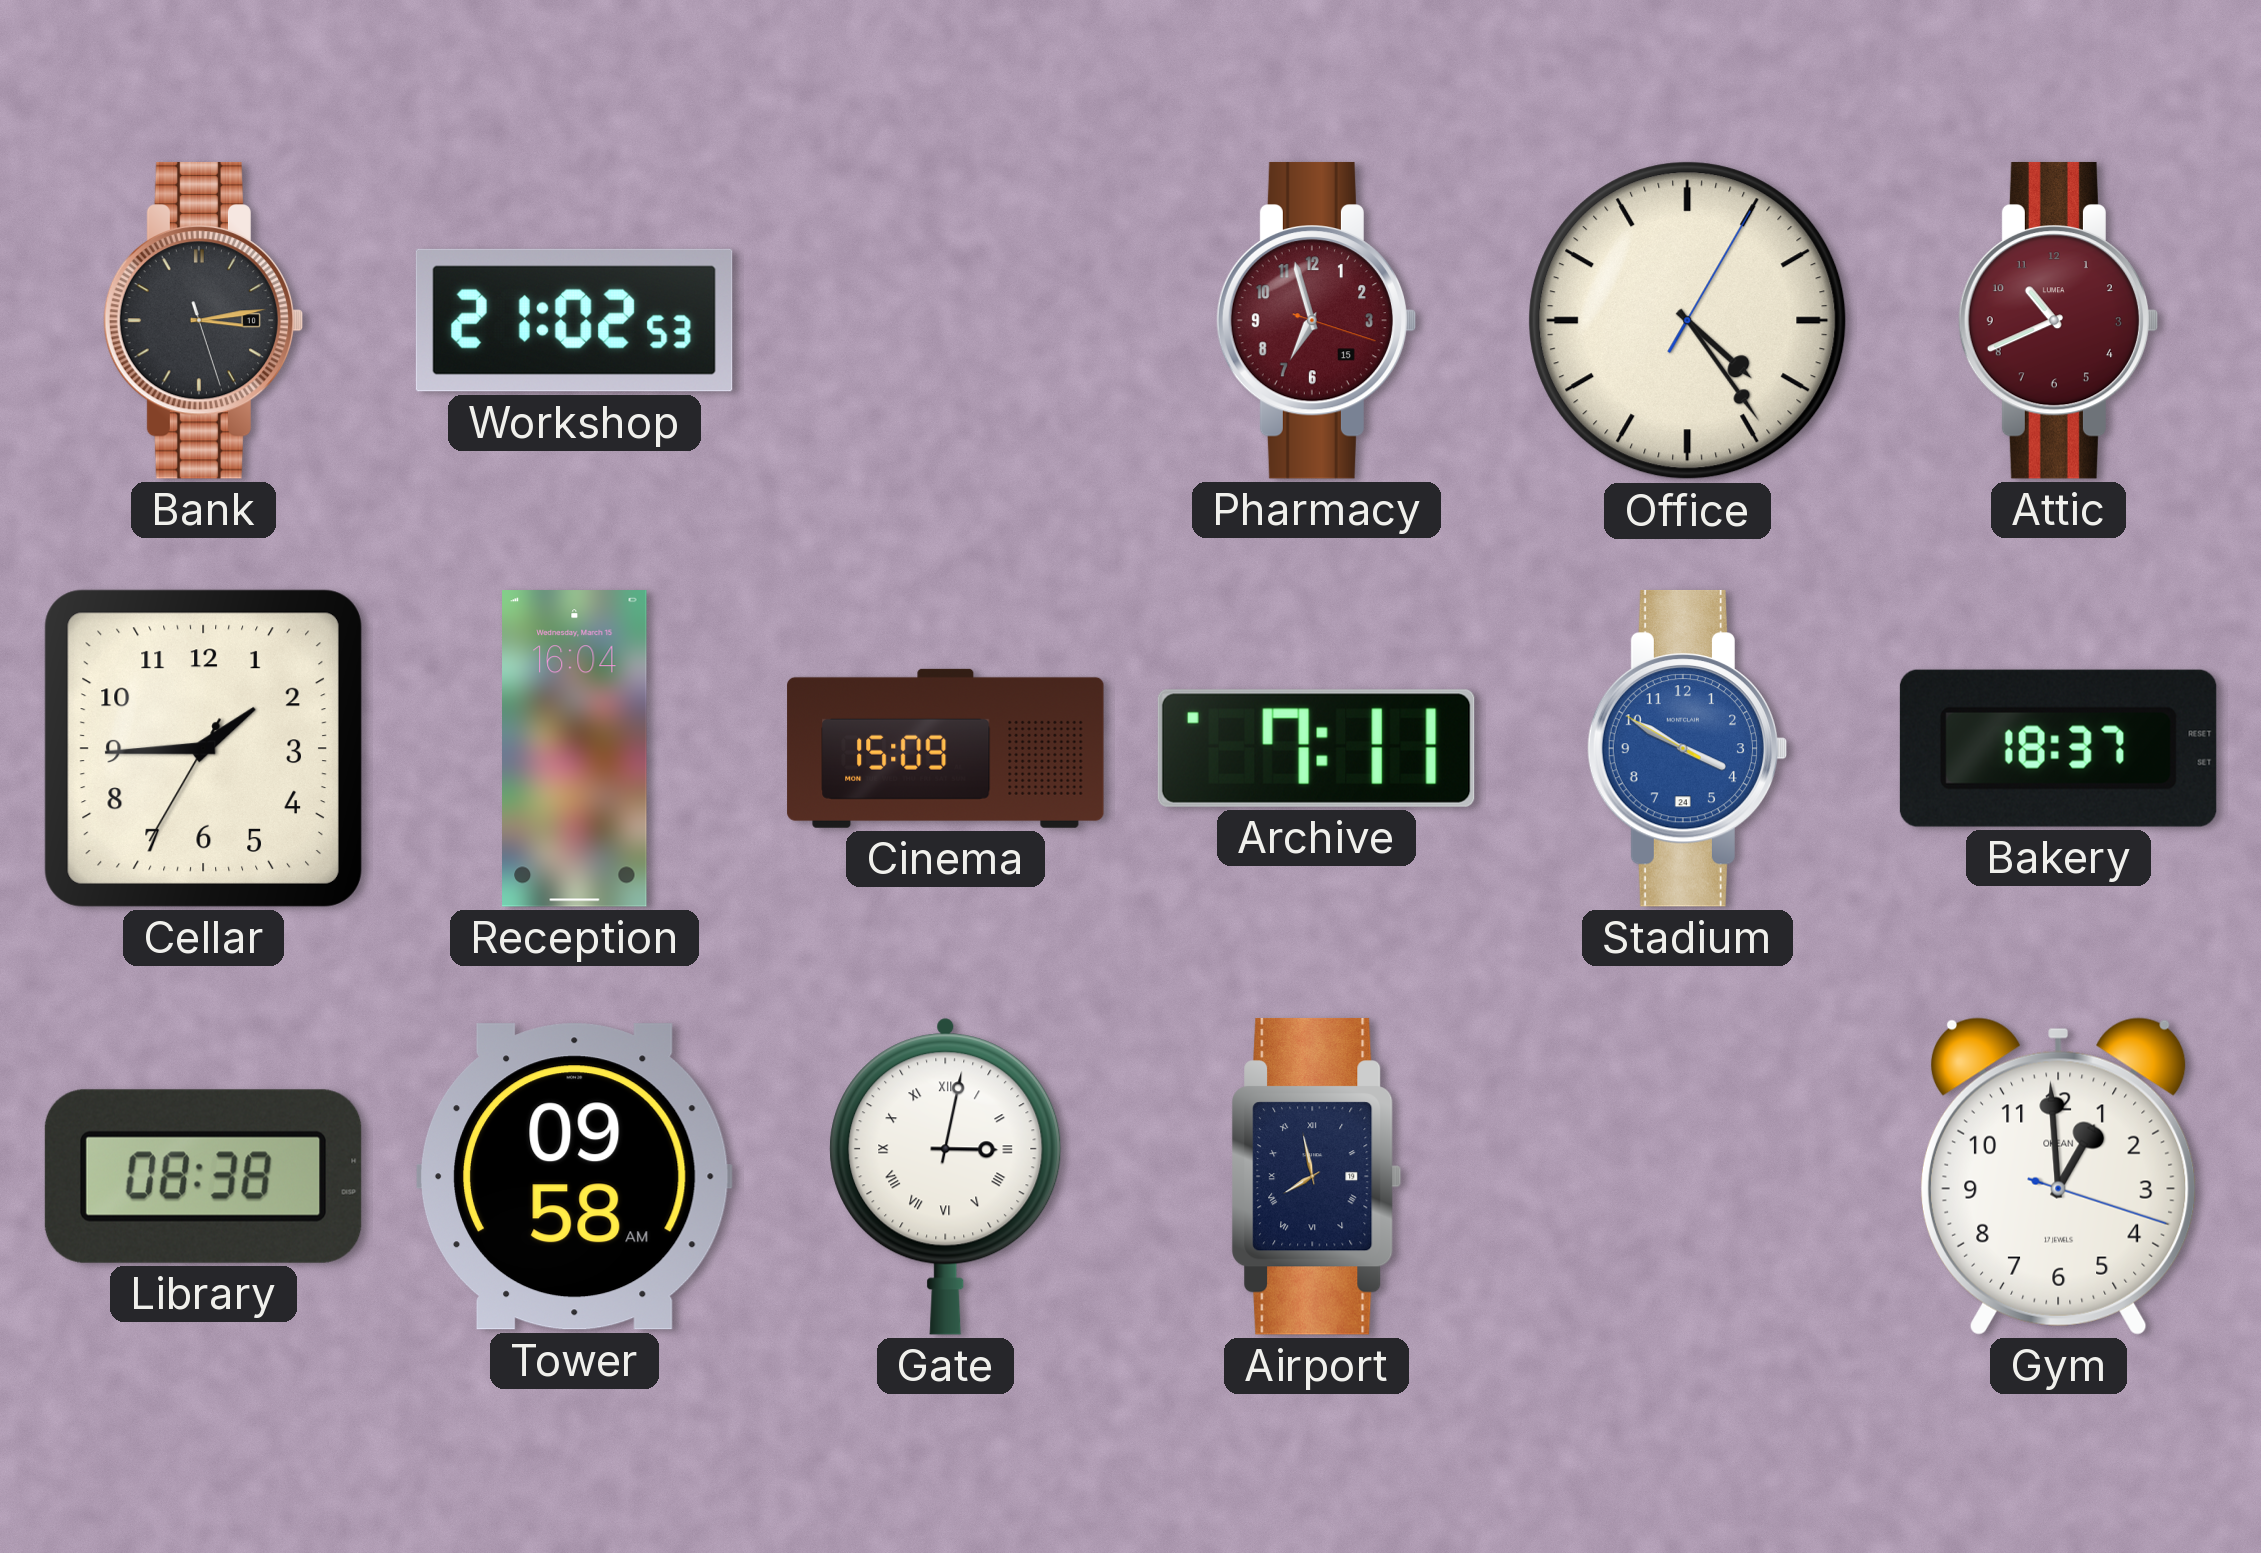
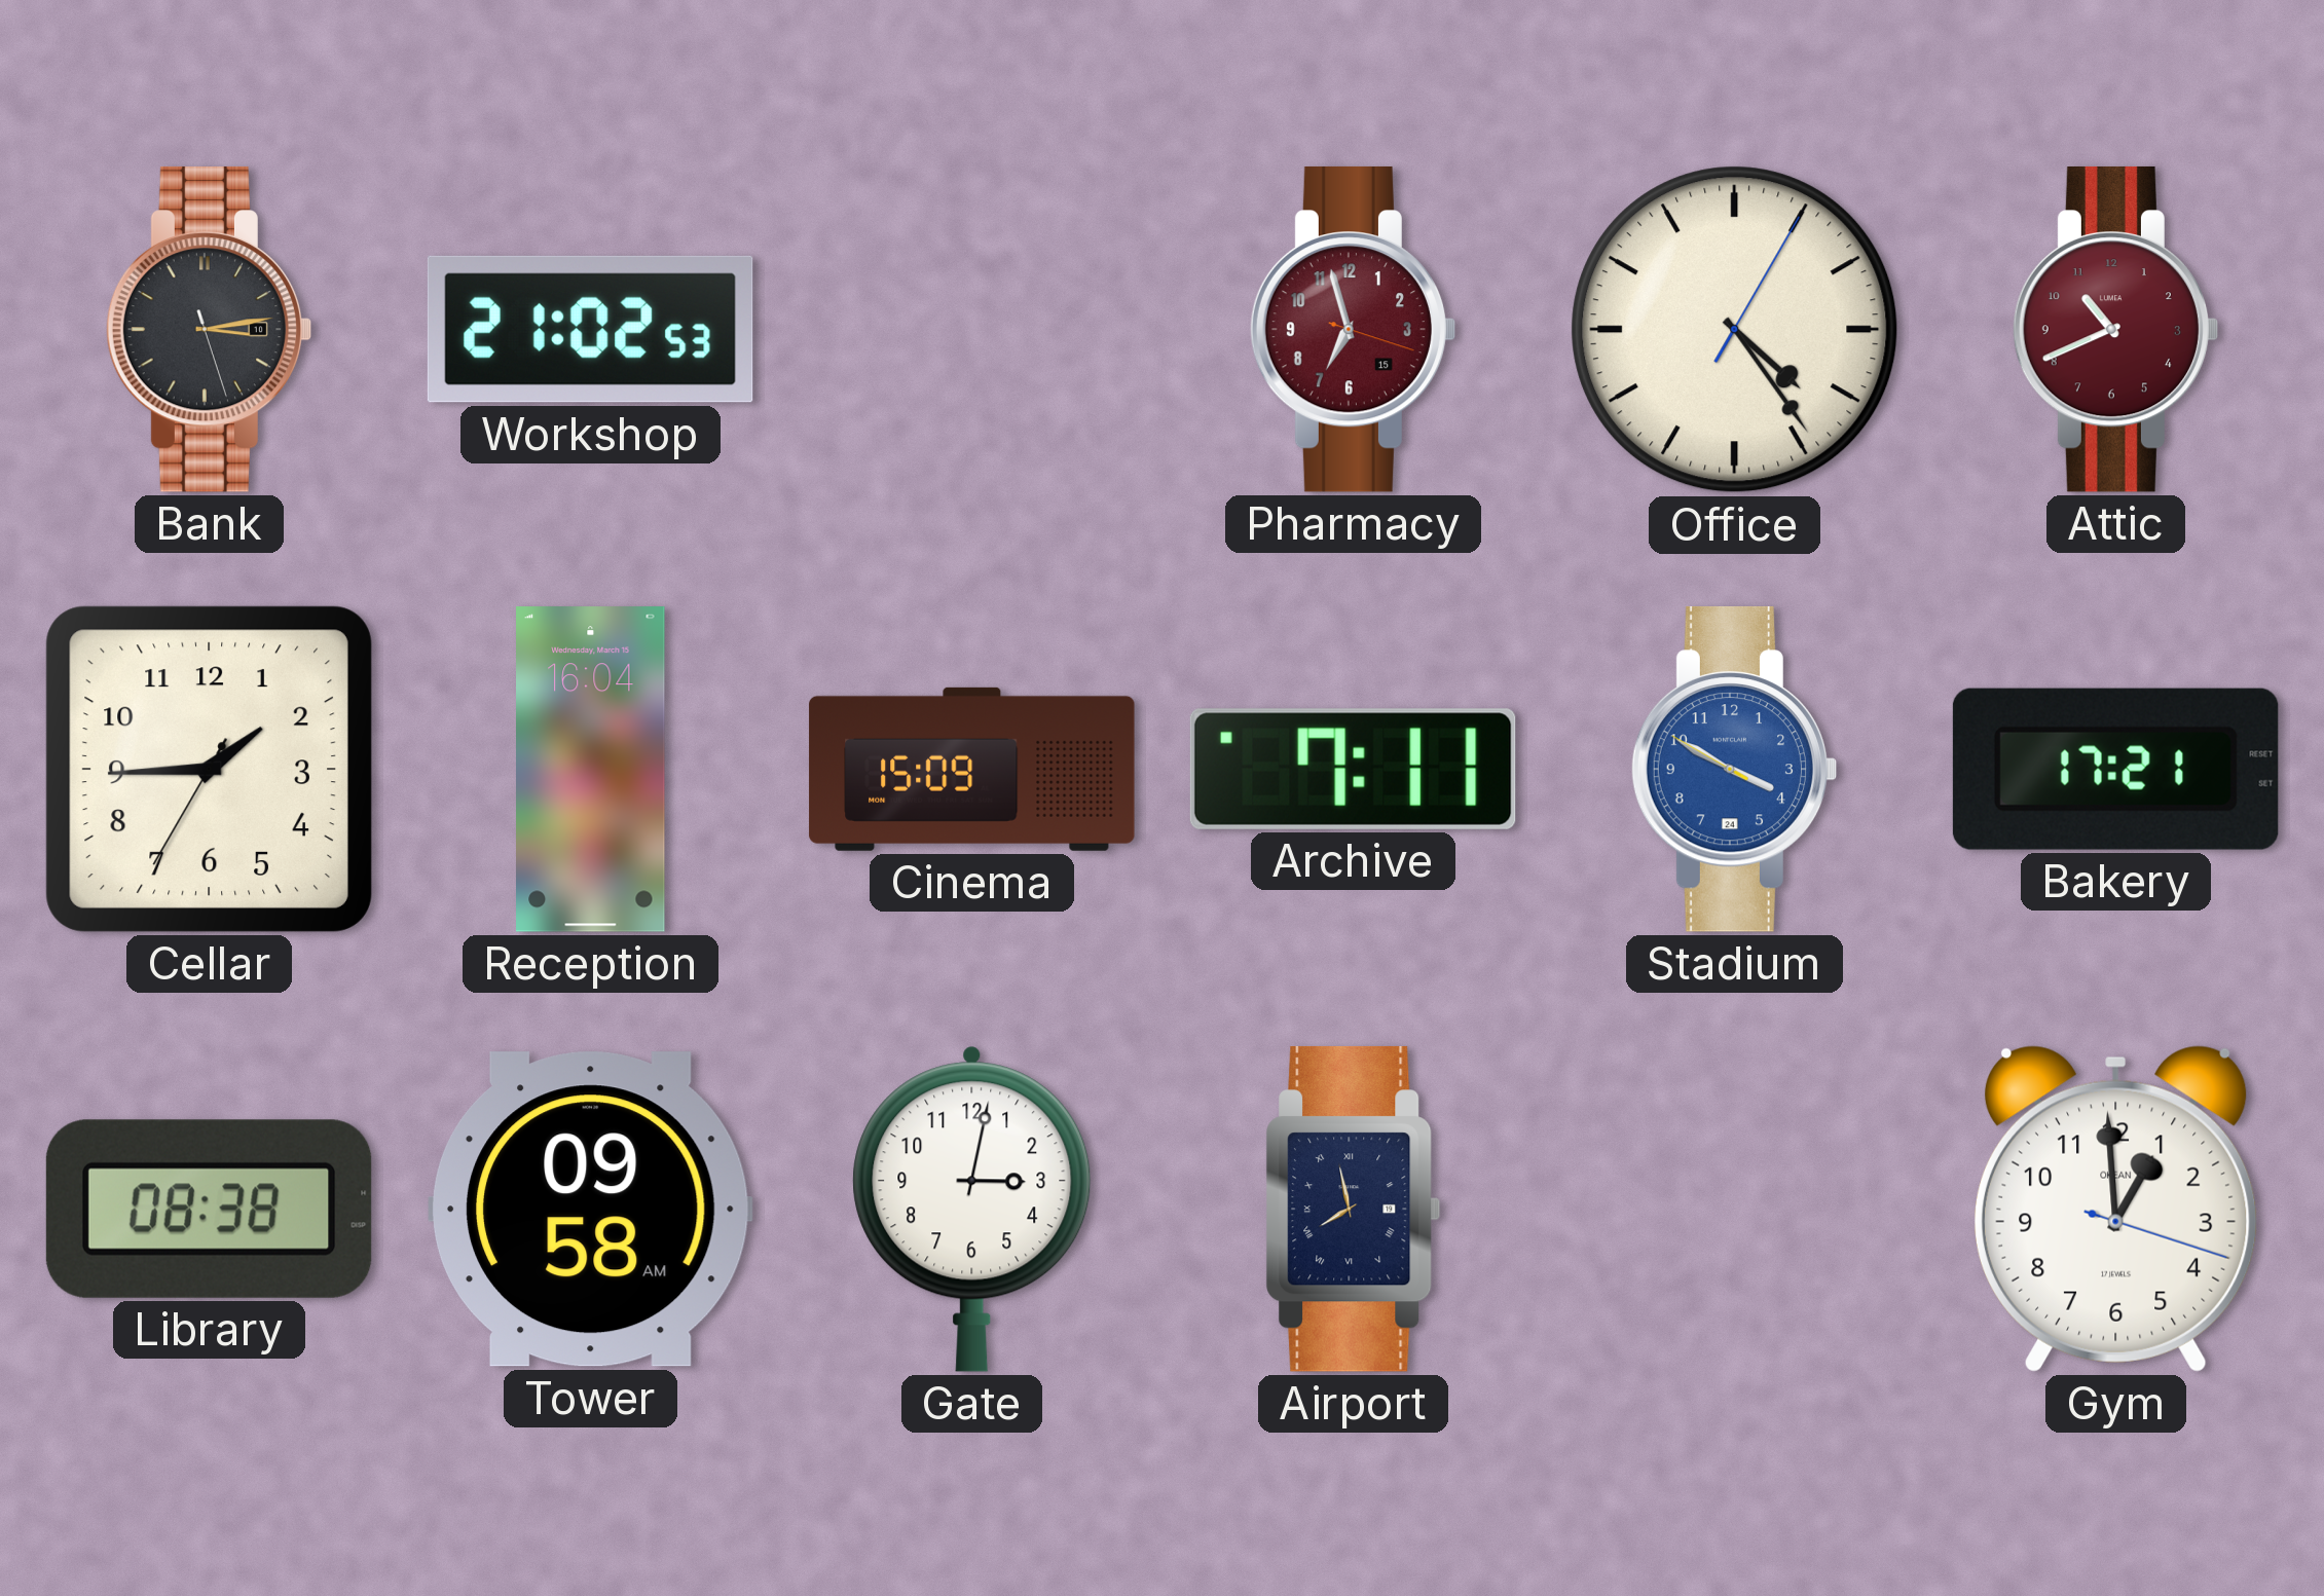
Bakery: 18:37 -> 17:21 (2115, 769)
Gate numerals: Roman -> Arabic (972, 1209)
